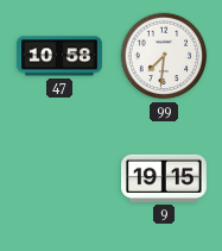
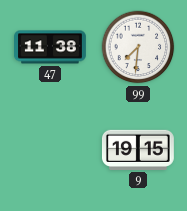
47: 10:58 -> 11:38 (51, 47)
